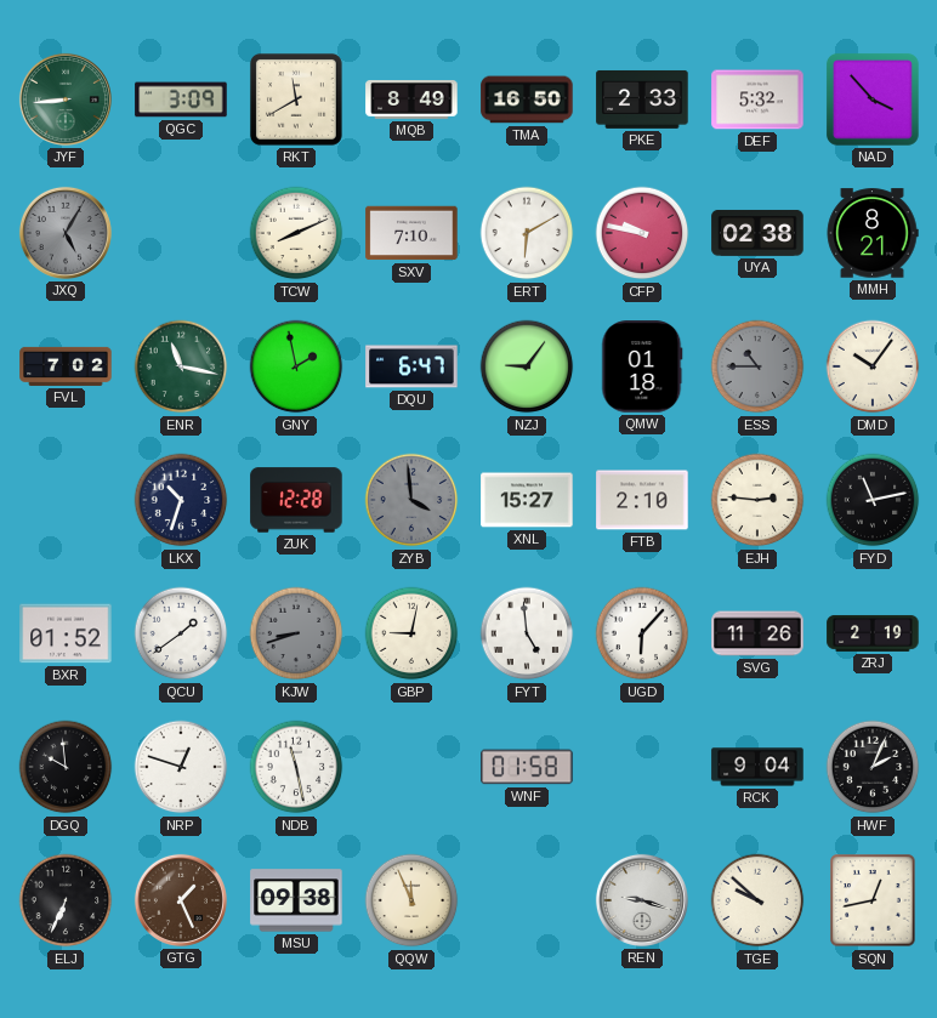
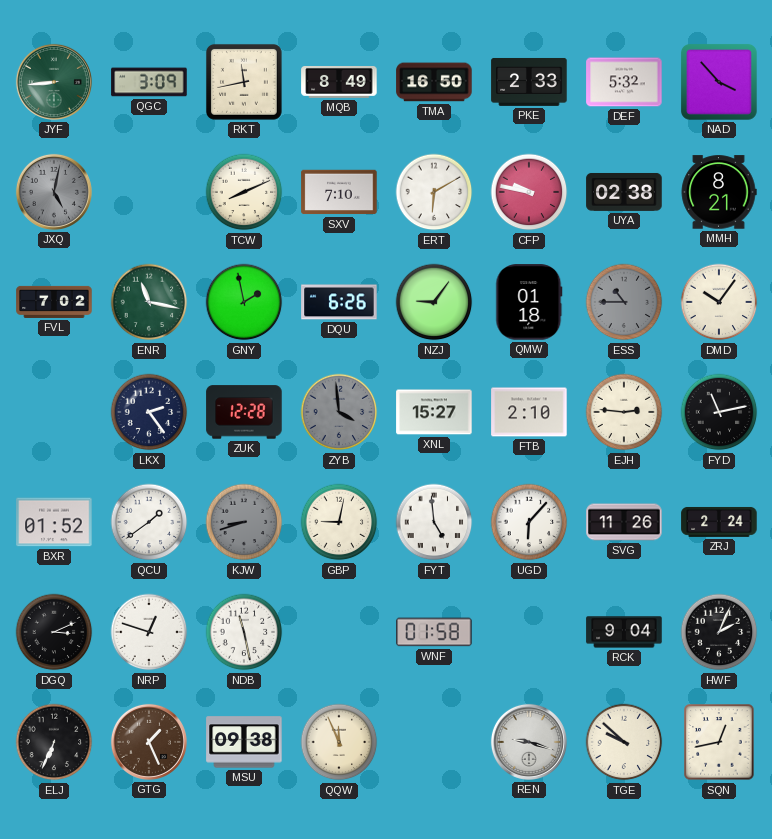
RKT: 11:40 -> 11:43 (244, 82)
JXQ: 5:05 -> 5:02 (54, 192)
DQU: 6:47 -> 6:26 (339, 302)
LKX: 10:33 -> 2:24 (149, 412)
ZRJ: 2:19 -> 2:24 (719, 522)
DGQ: 9:59 -> 3:11 (54, 632)
